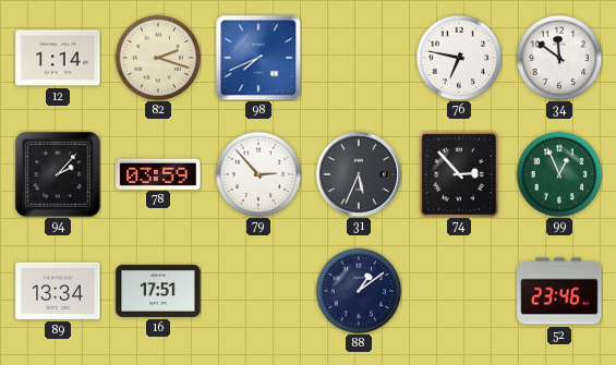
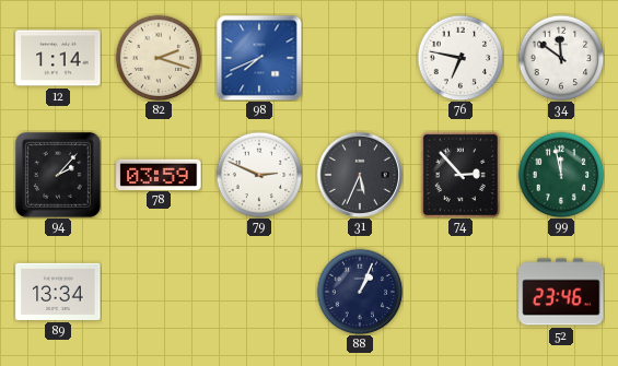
79: 2:53 -> 2:49 (259, 175)
99: 12:56 -> 11:58 (561, 175)
16: 17:51 -> none (158, 291)
88: 1:09 -> 1:04 (360, 292)
